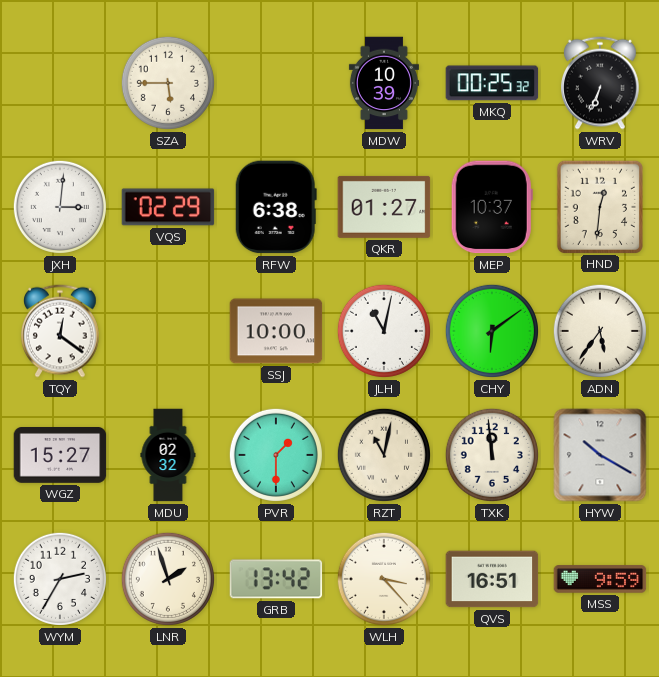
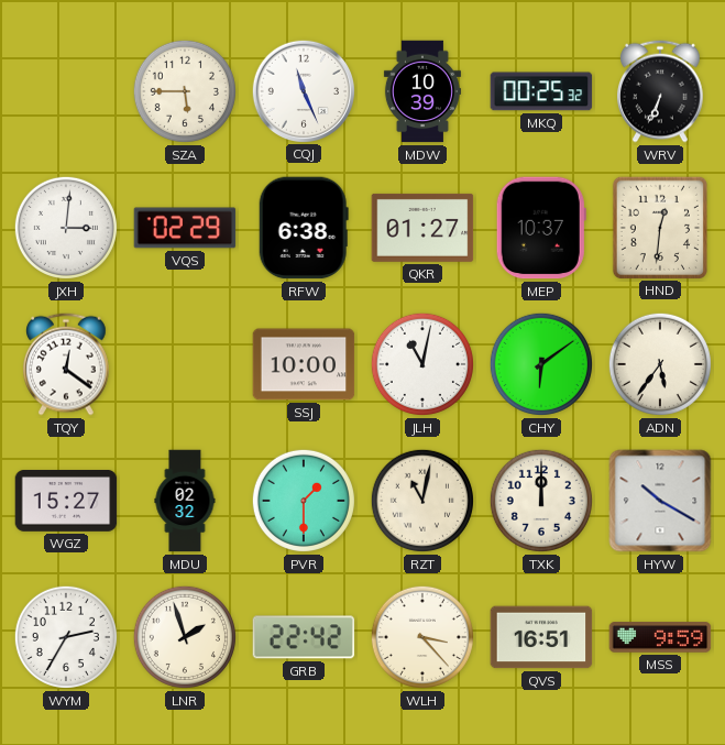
CQJ: none -> 11:26 (303, 90)
TXK: 11:59 -> 12:00 (541, 501)
GRB: 13:42 -> 22:42 (304, 637)
